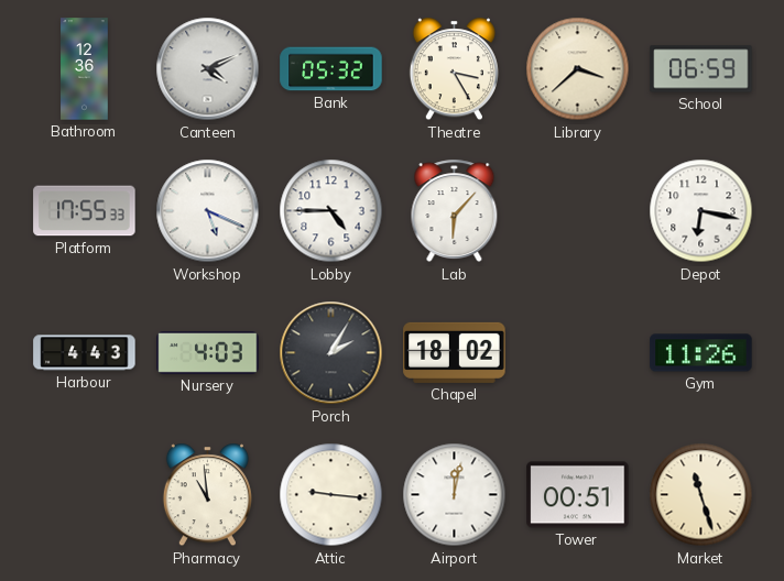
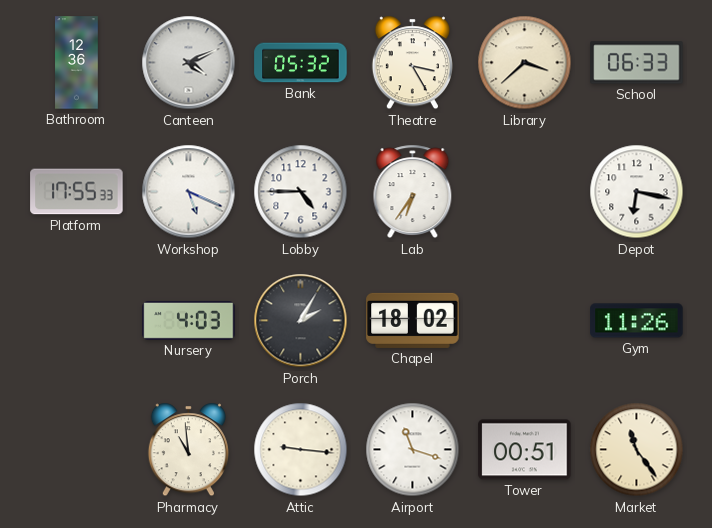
School: 06:59 -> 06:33 (637, 63)
Lab: 6:07 -> 6:36 (413, 192)
Harbour: 4:43 -> none (85, 353)
Airport: 12:02 -> 11:18 (413, 450)
Market: 11:27 -> 11:24 (637, 450)
